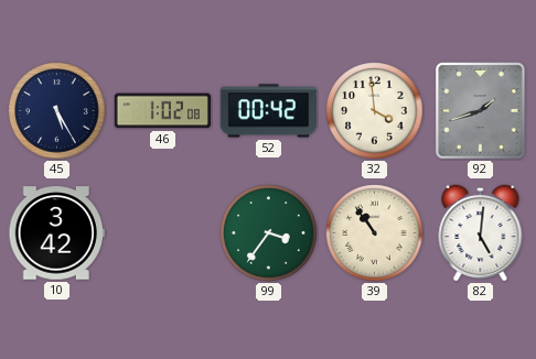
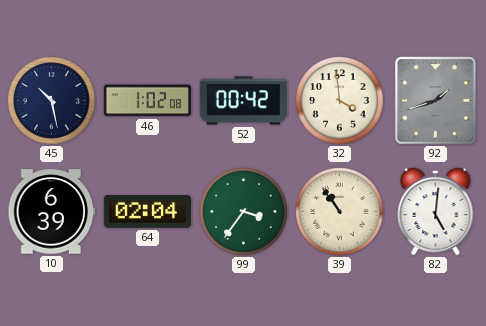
45: 5:25 -> 10:28 (52, 101)
10: 3:42 -> 6:39 (51, 212)
64: none -> 02:04 (147, 211)
